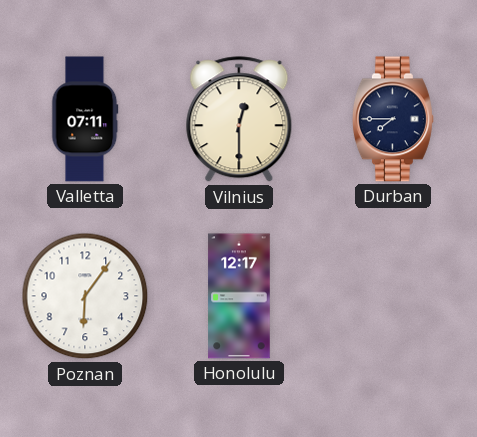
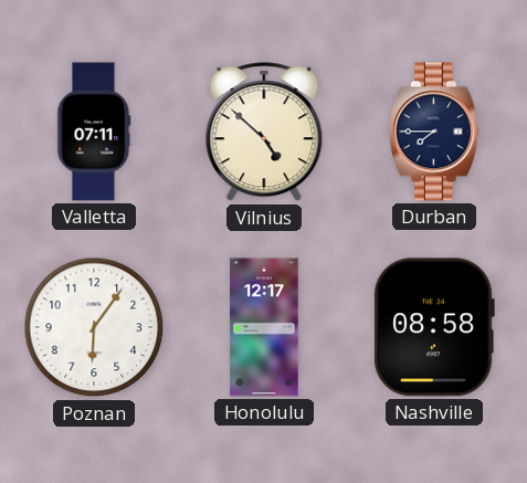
Vilnius: 12:30 -> 4:52 (264, 133)
Nashville: none -> 08:58 (434, 327)
